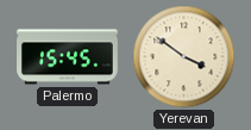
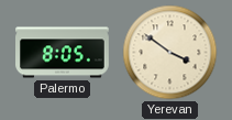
Palermo: 15:45 -> 8:05 (63, 53)
